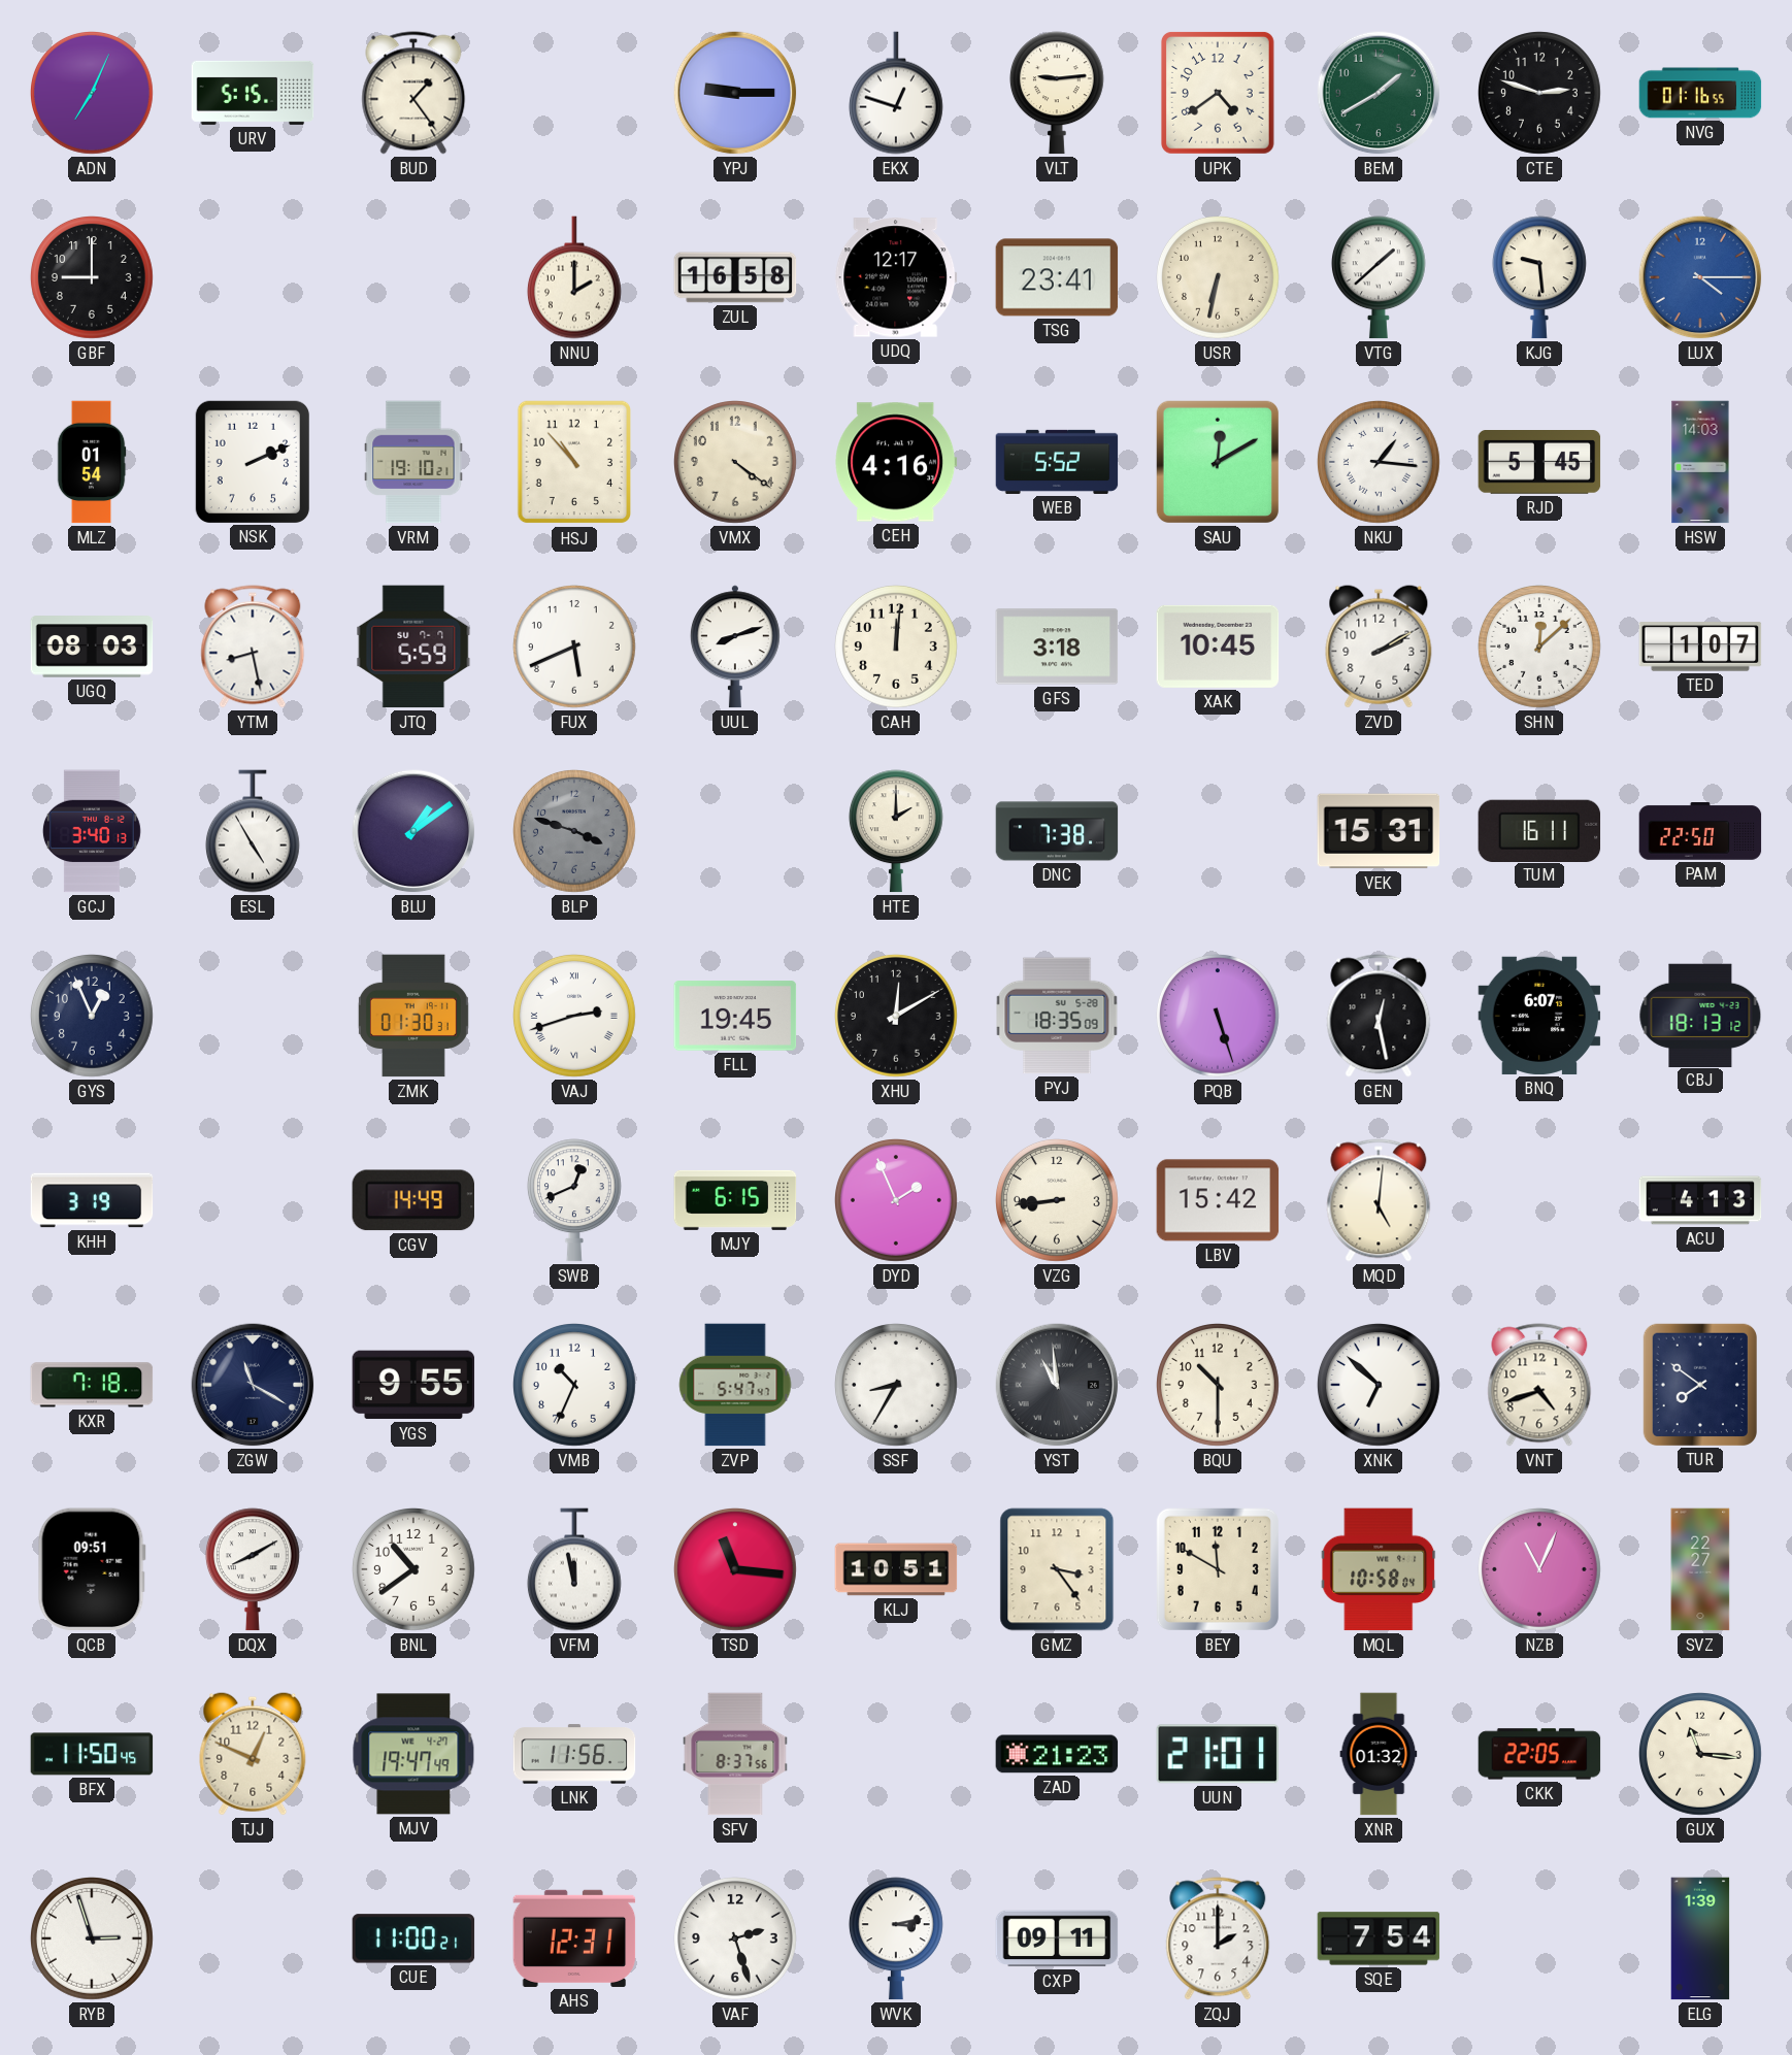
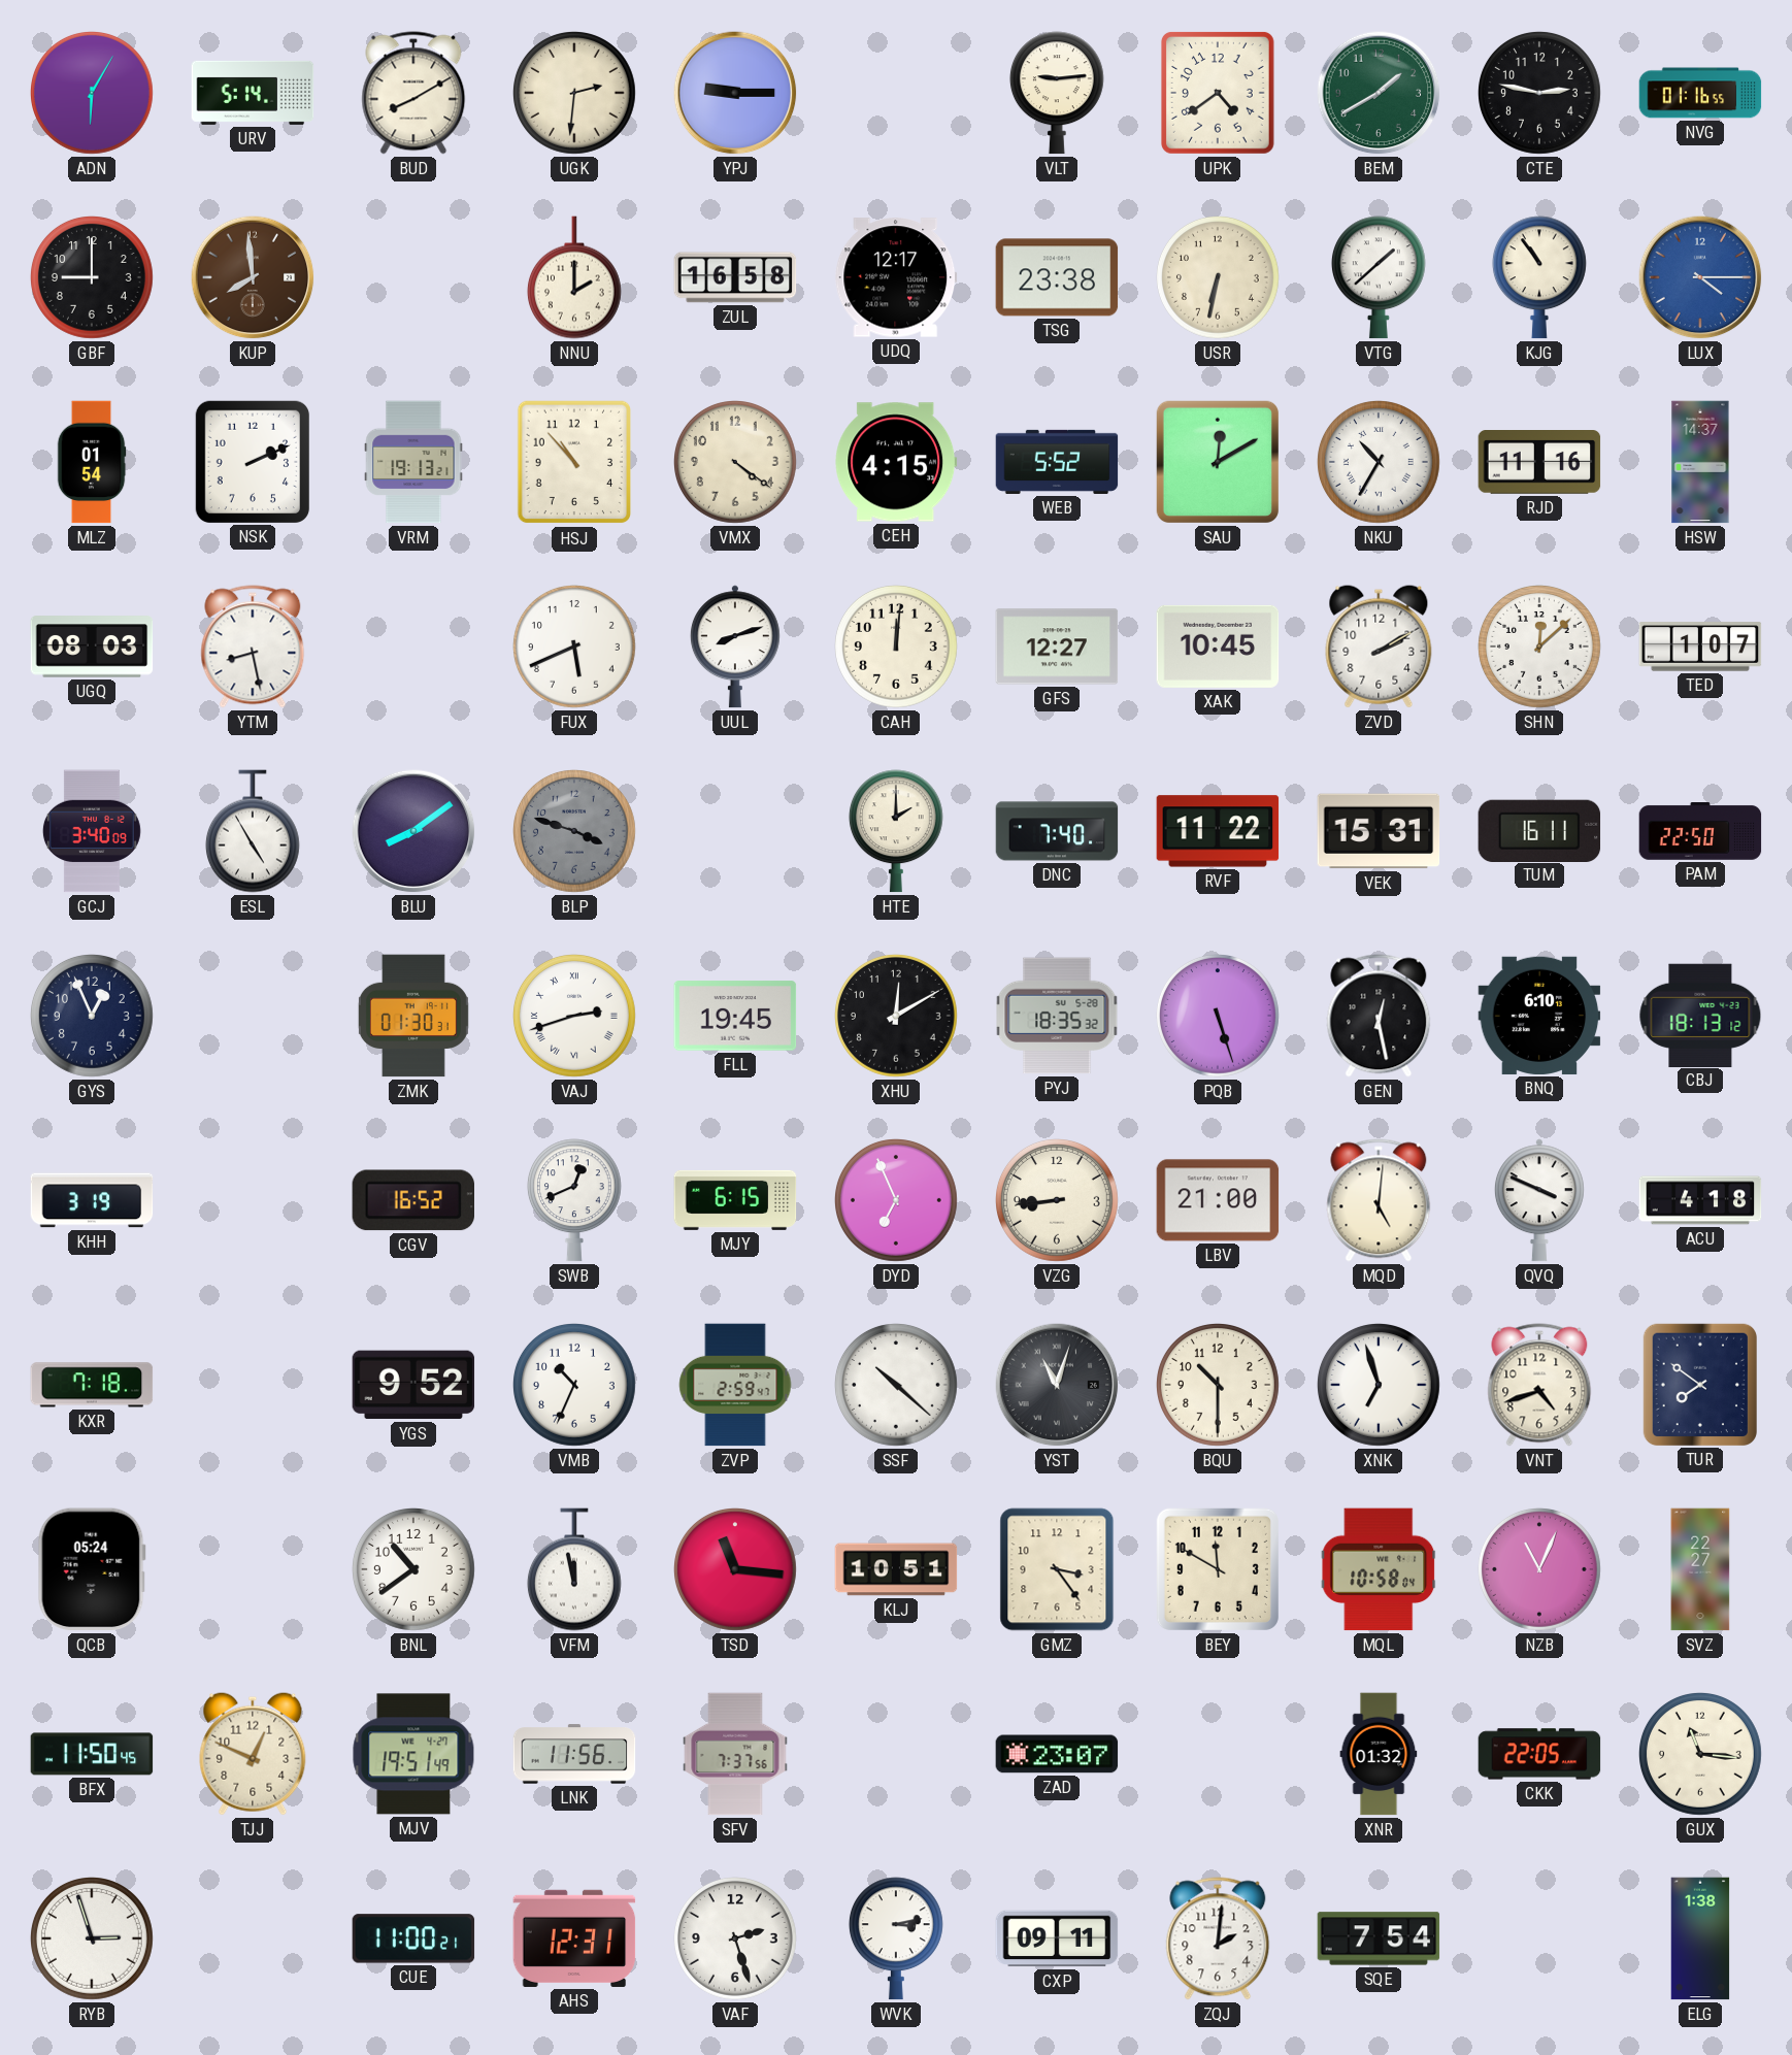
ADN: 7:04 -> 6:05 (93, 94)
URV: 5:15 -> 5:14 (253, 93)
BUD: 1:24 -> 8:10 (413, 93)
UGK: none -> 2:31 (575, 94)
EKX: 12:48 -> none (896, 93)
CTE: 2:48 -> 2:47 (1540, 94)
KUP: none -> 7:59 (253, 277)
TSG: 23:41 -> 23:38 (1057, 277)
KJG: 9:29 -> 10:54 (1539, 277)
VRM: 19:10 -> 19:13 (413, 462)
CEH: 4:16 -> 4:15 (896, 462)
NKU: 1:16 -> 10:35 (1380, 463)
RJD: 5:45 -> 11:16 (1539, 463)
HSW: 14:03 -> 14:37 (1700, 462)
JTQ: 5:59 -> none (413, 647)
GFS: 3:18 -> 12:27 (1057, 647)
GCJ: 3:40:13 -> 3:40:09 (92, 831)
BLU: 1:09 -> 8:09 (413, 831)
DNC: 7:38 -> 7:40 (1057, 831)
RVF: none -> 11:22 (1218, 831)
PYJ: 18:35:09 -> 18:35:32 (1057, 1016)
BNQ: 6:07 -> 6:10 (1539, 1016)
CGV: 14:49 -> 16:52 (412, 1200)
DYD: 1:56 -> 6:56 (897, 1201)
LBV: 15:42 -> 21:00 (1218, 1200)
QVQ: none -> 3:49 (1539, 1200)
ACU: 4:13 -> 4:18 (1700, 1200)
ZGW: 11:20 -> none (253, 1385)
YGS: 9:55 -> 9:52 (413, 1385)
ZVP: 5:47 -> 2:59 (735, 1385)
SSF: 8:35 -> 10:22 (897, 1386)
YST: 10:59 -> 11:03 (1057, 1385)
XNK: 6:52 -> 6:57 (1380, 1386)
QCB: 09:51 -> 05:24 (92, 1569)
DQX: 8:10 -> none (253, 1569)
MJV: 19:47 -> 19:51 (413, 1754)
SFV: 8:37 -> 7:37 (735, 1754)
ZAD: 21:23 -> 23:07 (1057, 1754)
UUN: 21:01 -> none (1218, 1754)
ZQJ: 2:00 -> 2:01 (1218, 1938)
ELG: 1:39 -> 1:38 (1700, 1938)
